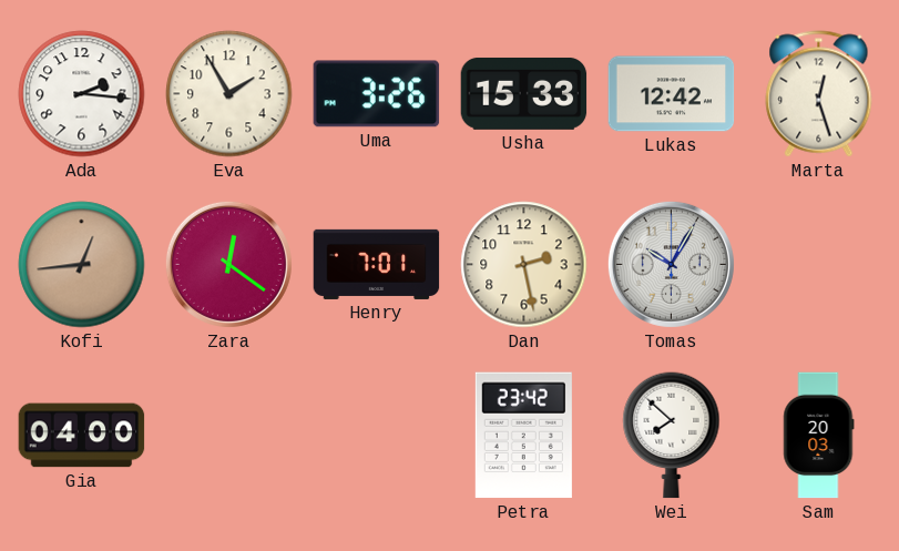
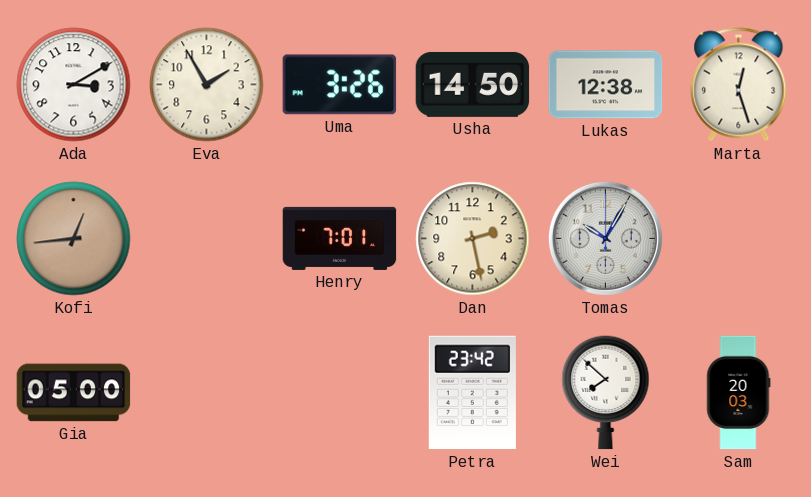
Ada: 2:16 -> 3:10 (74, 85)
Usha: 15:33 -> 14:50 (473, 84)
Lukas: 12:42 -> 12:38 (606, 85)
Zara: 12:21 -> none (228, 264)
Gia: 04:00 -> 05:00 (74, 393)
